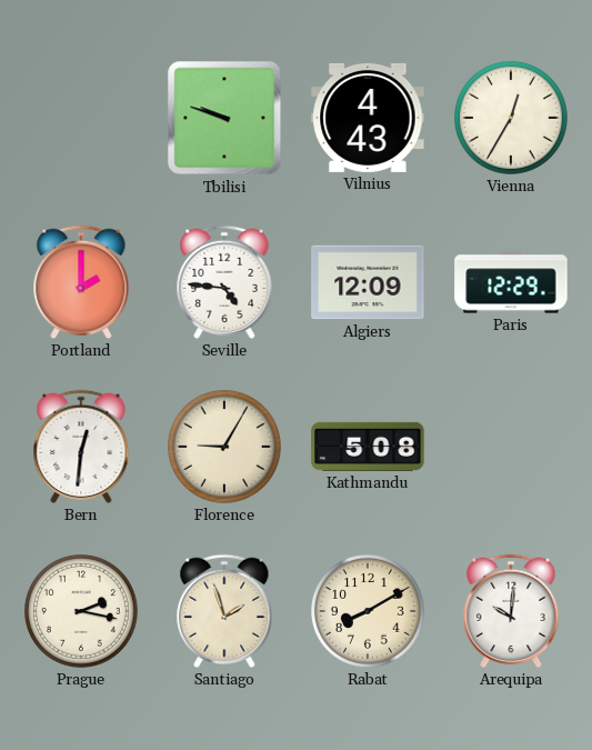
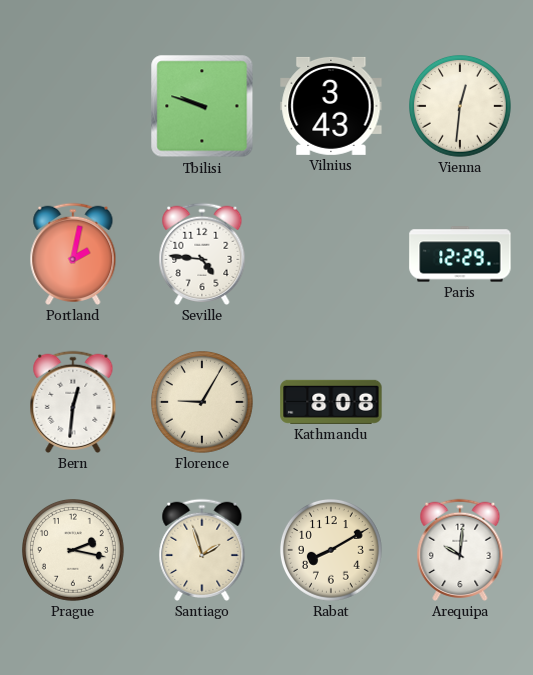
Vilnius: 4:43 -> 3:43 (331, 106)
Vienna: 12:35 -> 12:31 (461, 107)
Portland: 2:00 -> 2:02 (73, 254)
Algiers: 12:09 -> none (368, 282)
Kathmandu: 5:08 -> 8:08 (331, 402)
